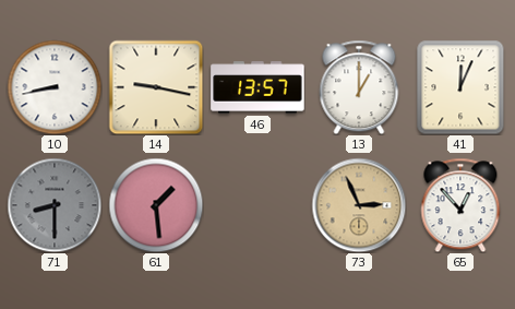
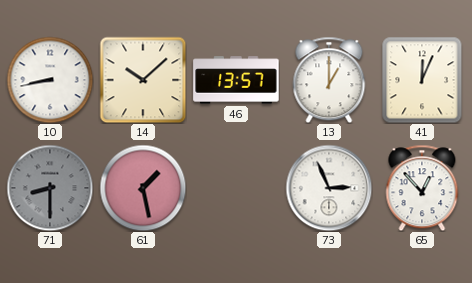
14: 9:17 -> 10:08 (143, 80)
61: 1:29 -> 1:28 (143, 188)
73 dial: champagne -> white (329, 188)
